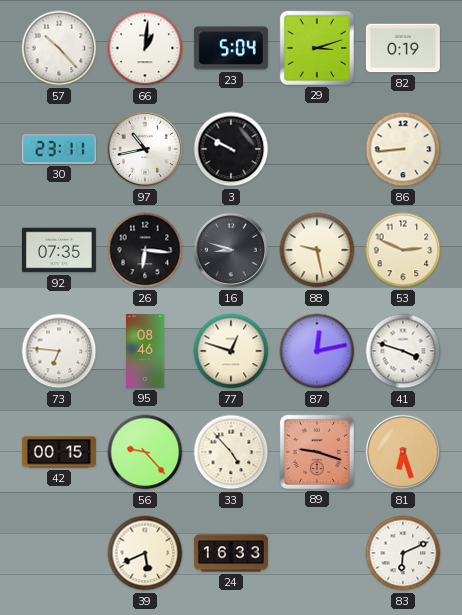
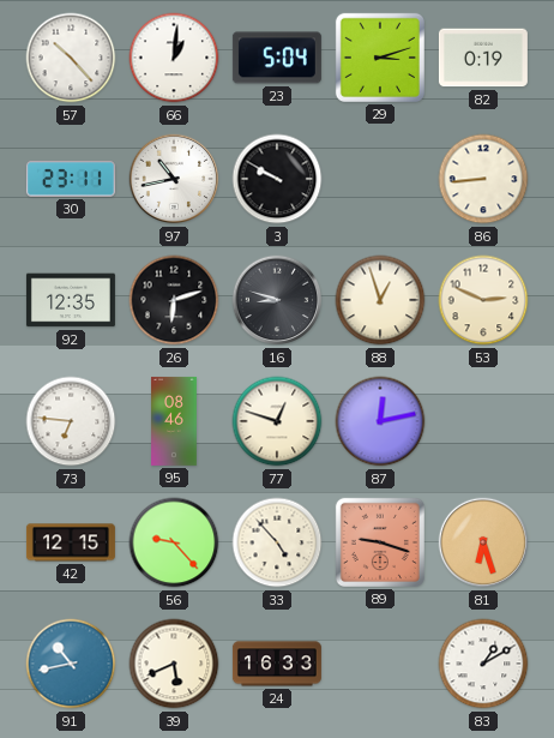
92: 07:35 -> 12:35 (71, 300)
26: 6:16 -> 6:12 (174, 300)
88: 9:28 -> 12:57 (380, 300)
41: 3:48 -> none (403, 351)
42: 00:15 -> 12:15 (71, 542)
91: none -> 10:43 (71, 664)
83: 6:11 -> 1:10 (483, 664)
